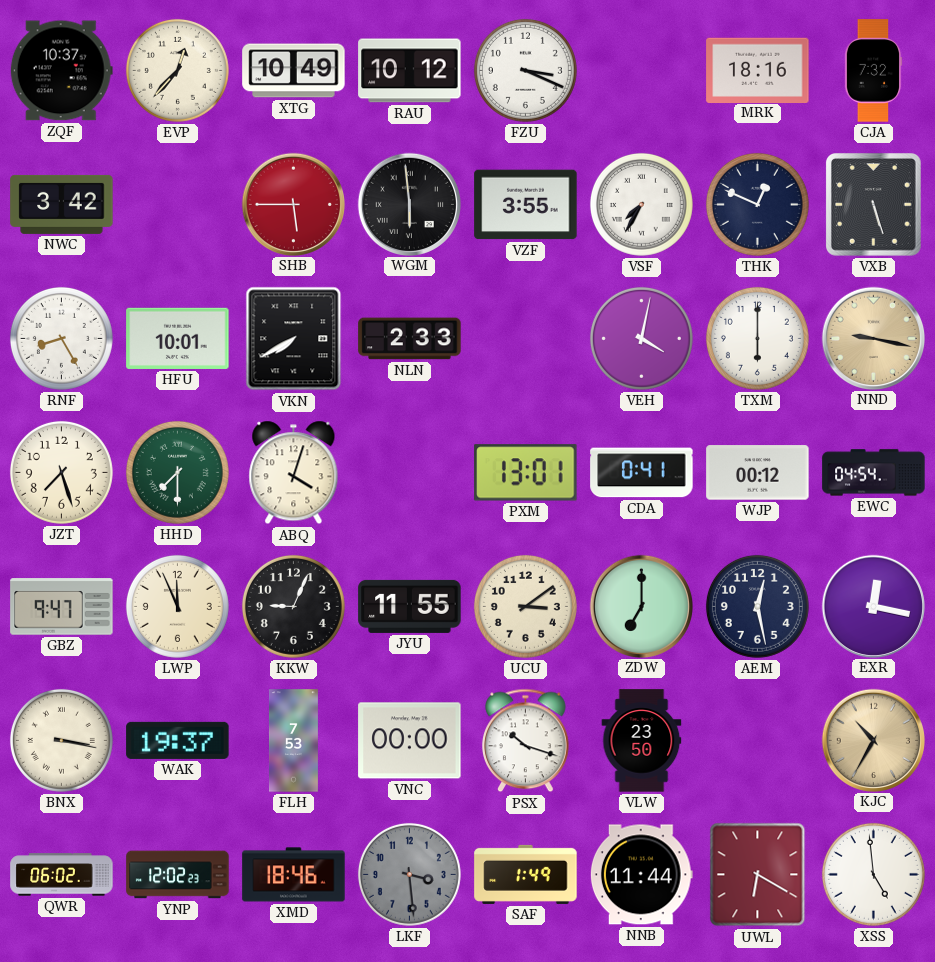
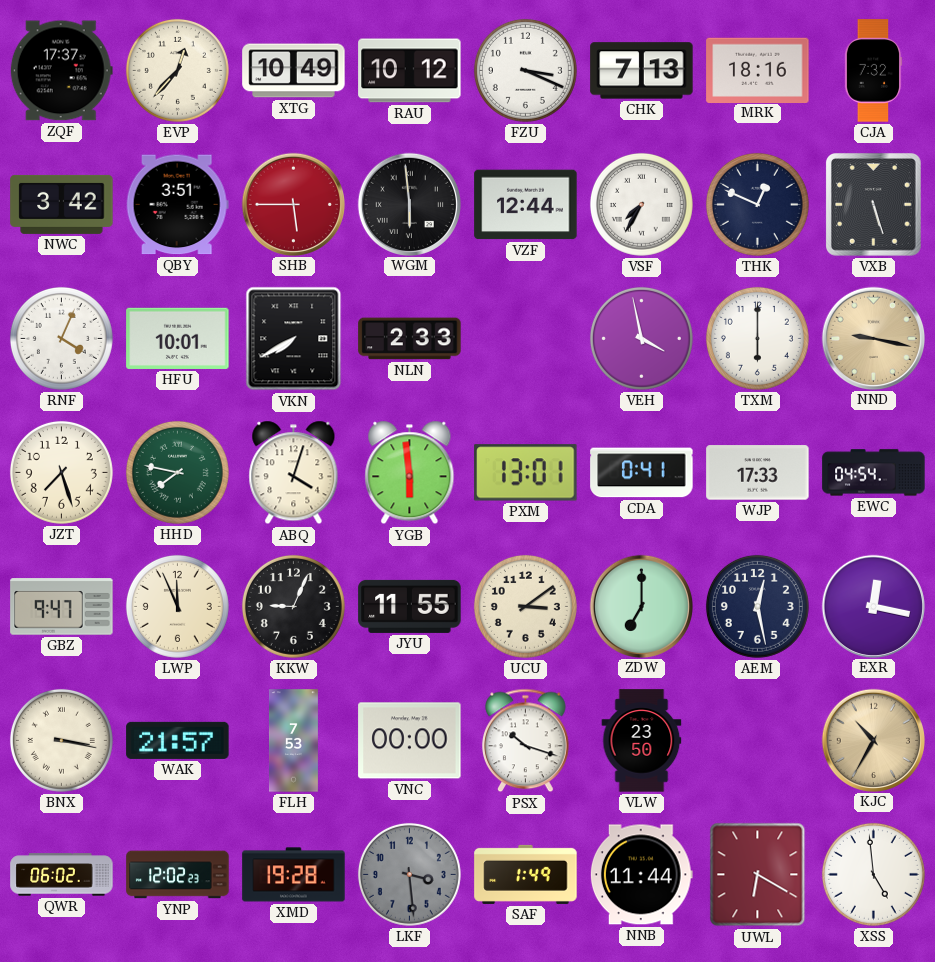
ZQF: 10:37 -> 17:37 (61, 71)
CHK: none -> 7:13 (642, 71)
QBY: none -> 3:51 (177, 205)
VZF: 3:55 -> 12:44 (526, 205)
RNF: 8:25 -> 4:04 (61, 338)
VEH: 4:02 -> 3:58 (641, 338)
HHD: 7:30 -> 7:47 (177, 472)
YGB: none -> 5:59 (410, 473)
WJP: 00:12 -> 17:33 (758, 473)
WAK: 19:37 -> 21:57 (178, 740)
XMD: 18:46 -> 19:28 (294, 875)
